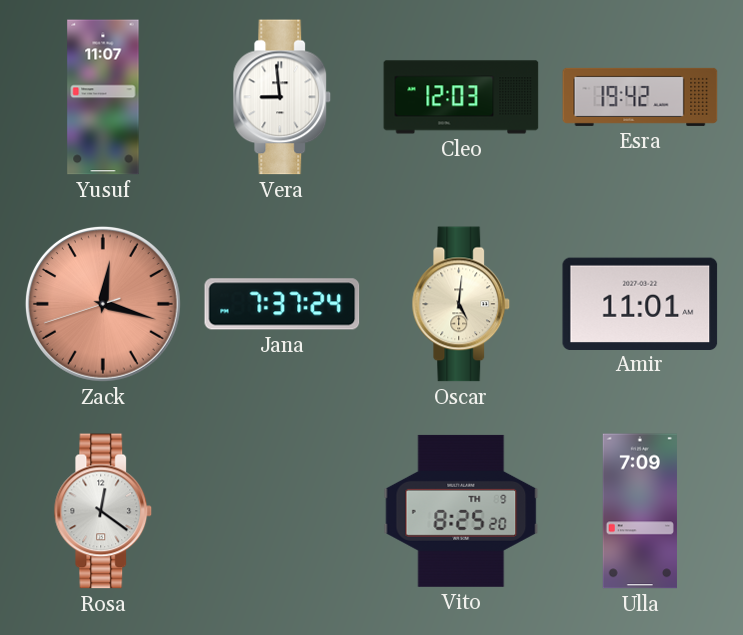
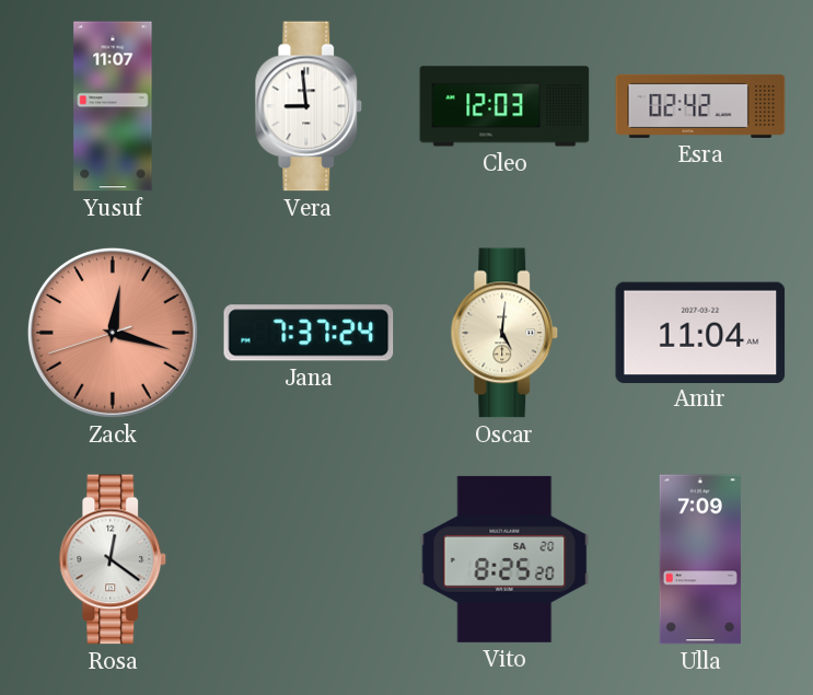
Esra: 19:42 -> 02:42 (700, 106)
Amir: 11:01 -> 11:04 (700, 332)
Vito date: TH 9 -> SA 20 (504, 559)
